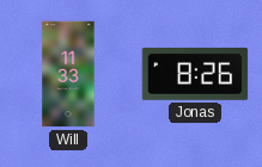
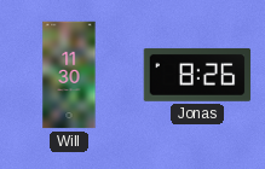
Will: 11:33 -> 11:30 (69, 75)
